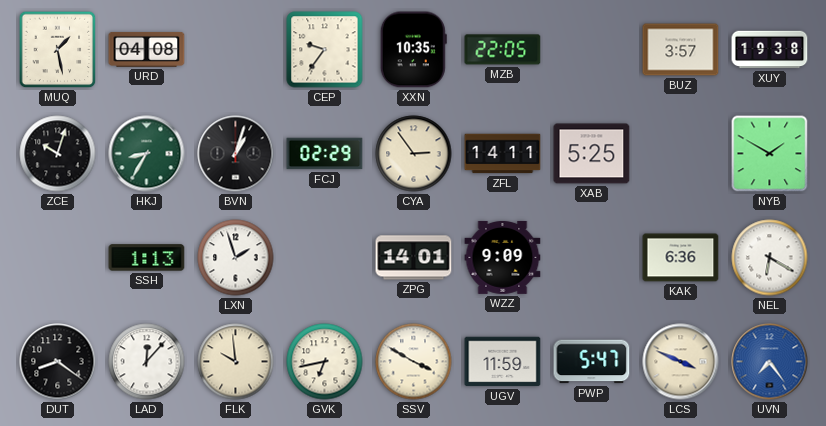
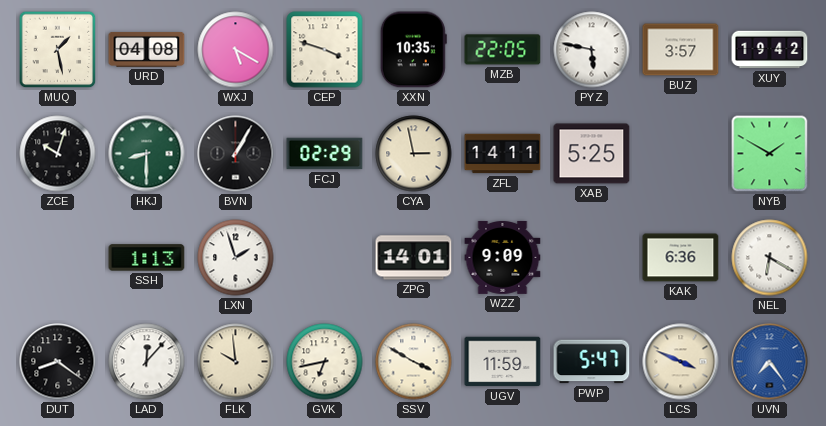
WXJ: none -> 5:20 (236, 50)
CEP: 9:36 -> 3:48 (325, 50)
PYZ: none -> 5:47 (592, 50)
XUY: 19:38 -> 19:42 (770, 50)
HKJ: 8:35 -> 8:30 (147, 154)
BVN: 1:03 -> 1:05 (236, 154)
CYA: 2:54 -> 2:58 (414, 154)
